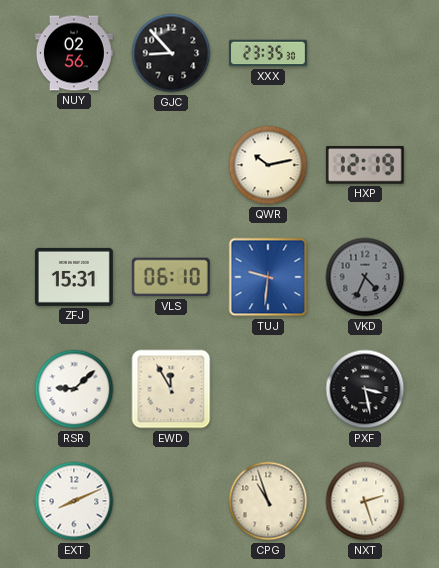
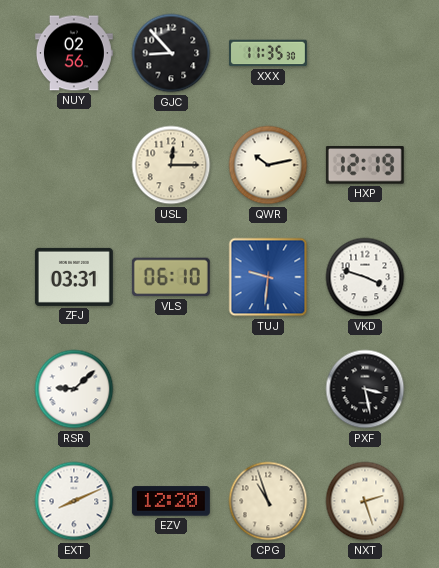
XXX: 23:35 -> 11:35 (268, 53)
USL: none -> 12:15 (171, 165)
ZFJ: 15:31 -> 03:31 (74, 277)
VKD: 4:34 -> 3:48 (365, 277)
VKD dial: grey -> white (365, 277)
EWD: 11:55 -> none (171, 389)
EZV: none -> 12:20 (171, 501)
